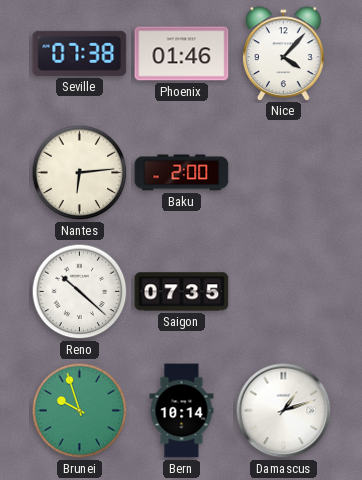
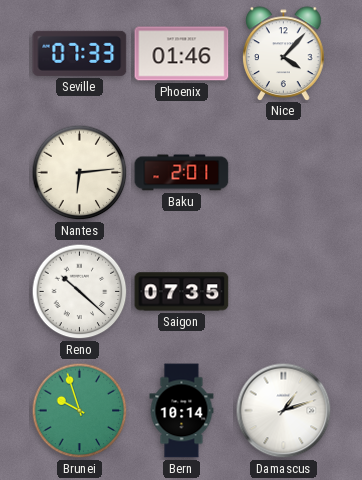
Seville: 07:38 -> 07:33 (80, 53)
Baku: 2:00 -> 2:01 (182, 173)
